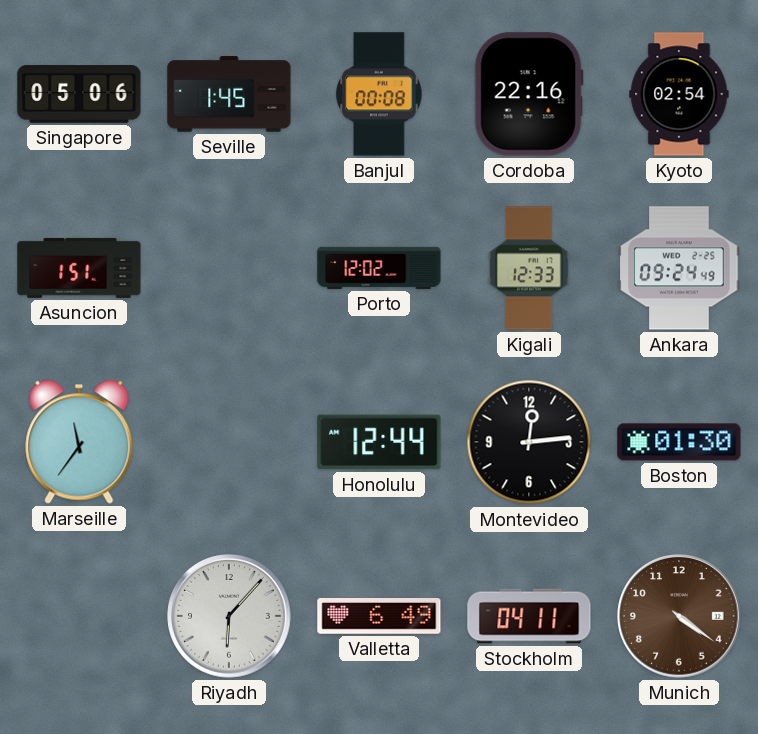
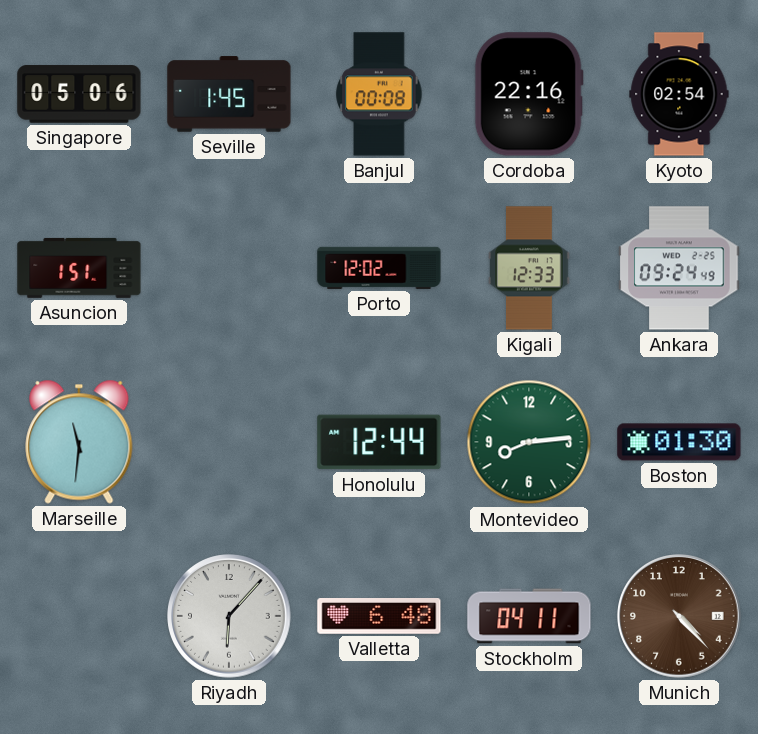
Marseille: 11:36 -> 11:31 (79, 442)
Montevideo: 12:14 -> 8:14 (529, 442)
Montevideo dial: black -> green (529, 442)
Valletta: 6:49 -> 6:48 (379, 616)
Munich: 4:21 -> 4:23 (679, 616)
